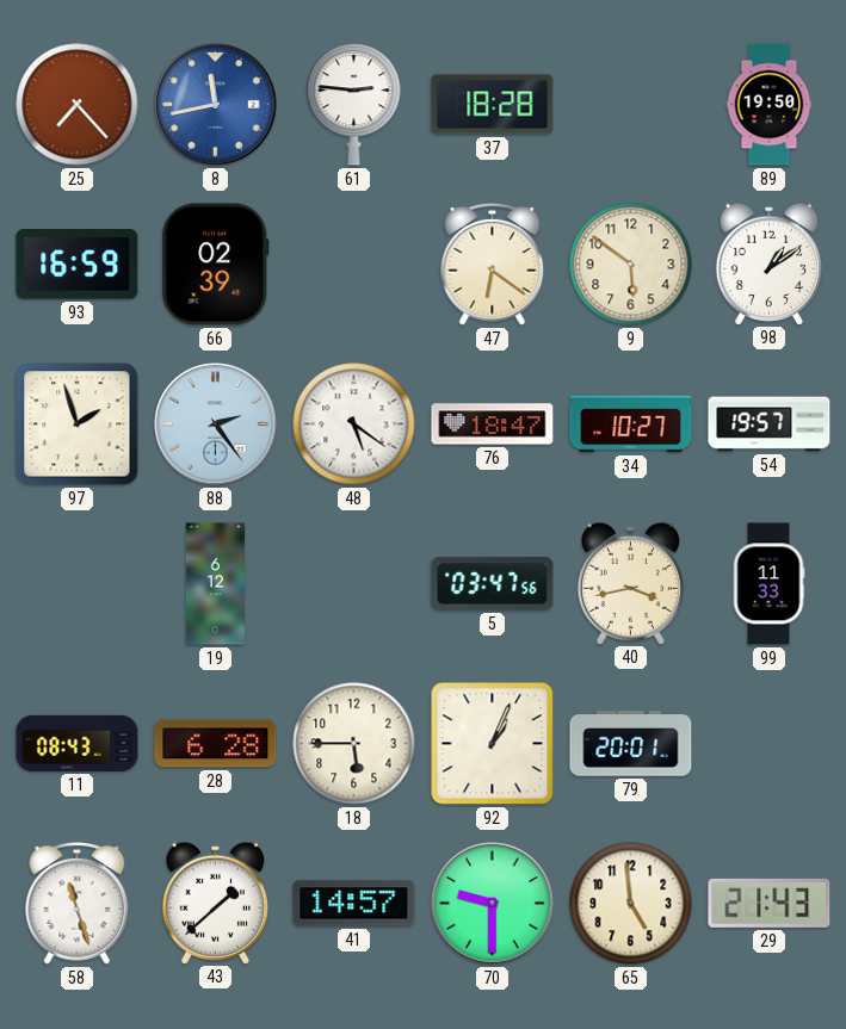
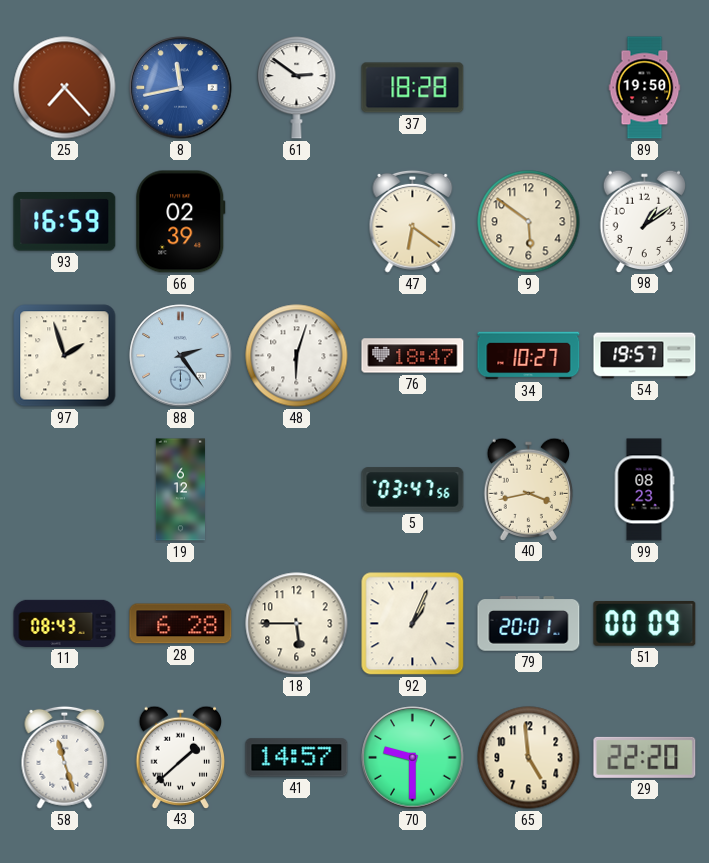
61: 2:46 -> 2:51 (297, 88)
48: 5:21 -> 6:03 (297, 356)
99: 11:33 -> 08:23 (644, 490)
51: none -> 00:09 (645, 623)
29: 21:43 -> 22:20 (645, 757)
